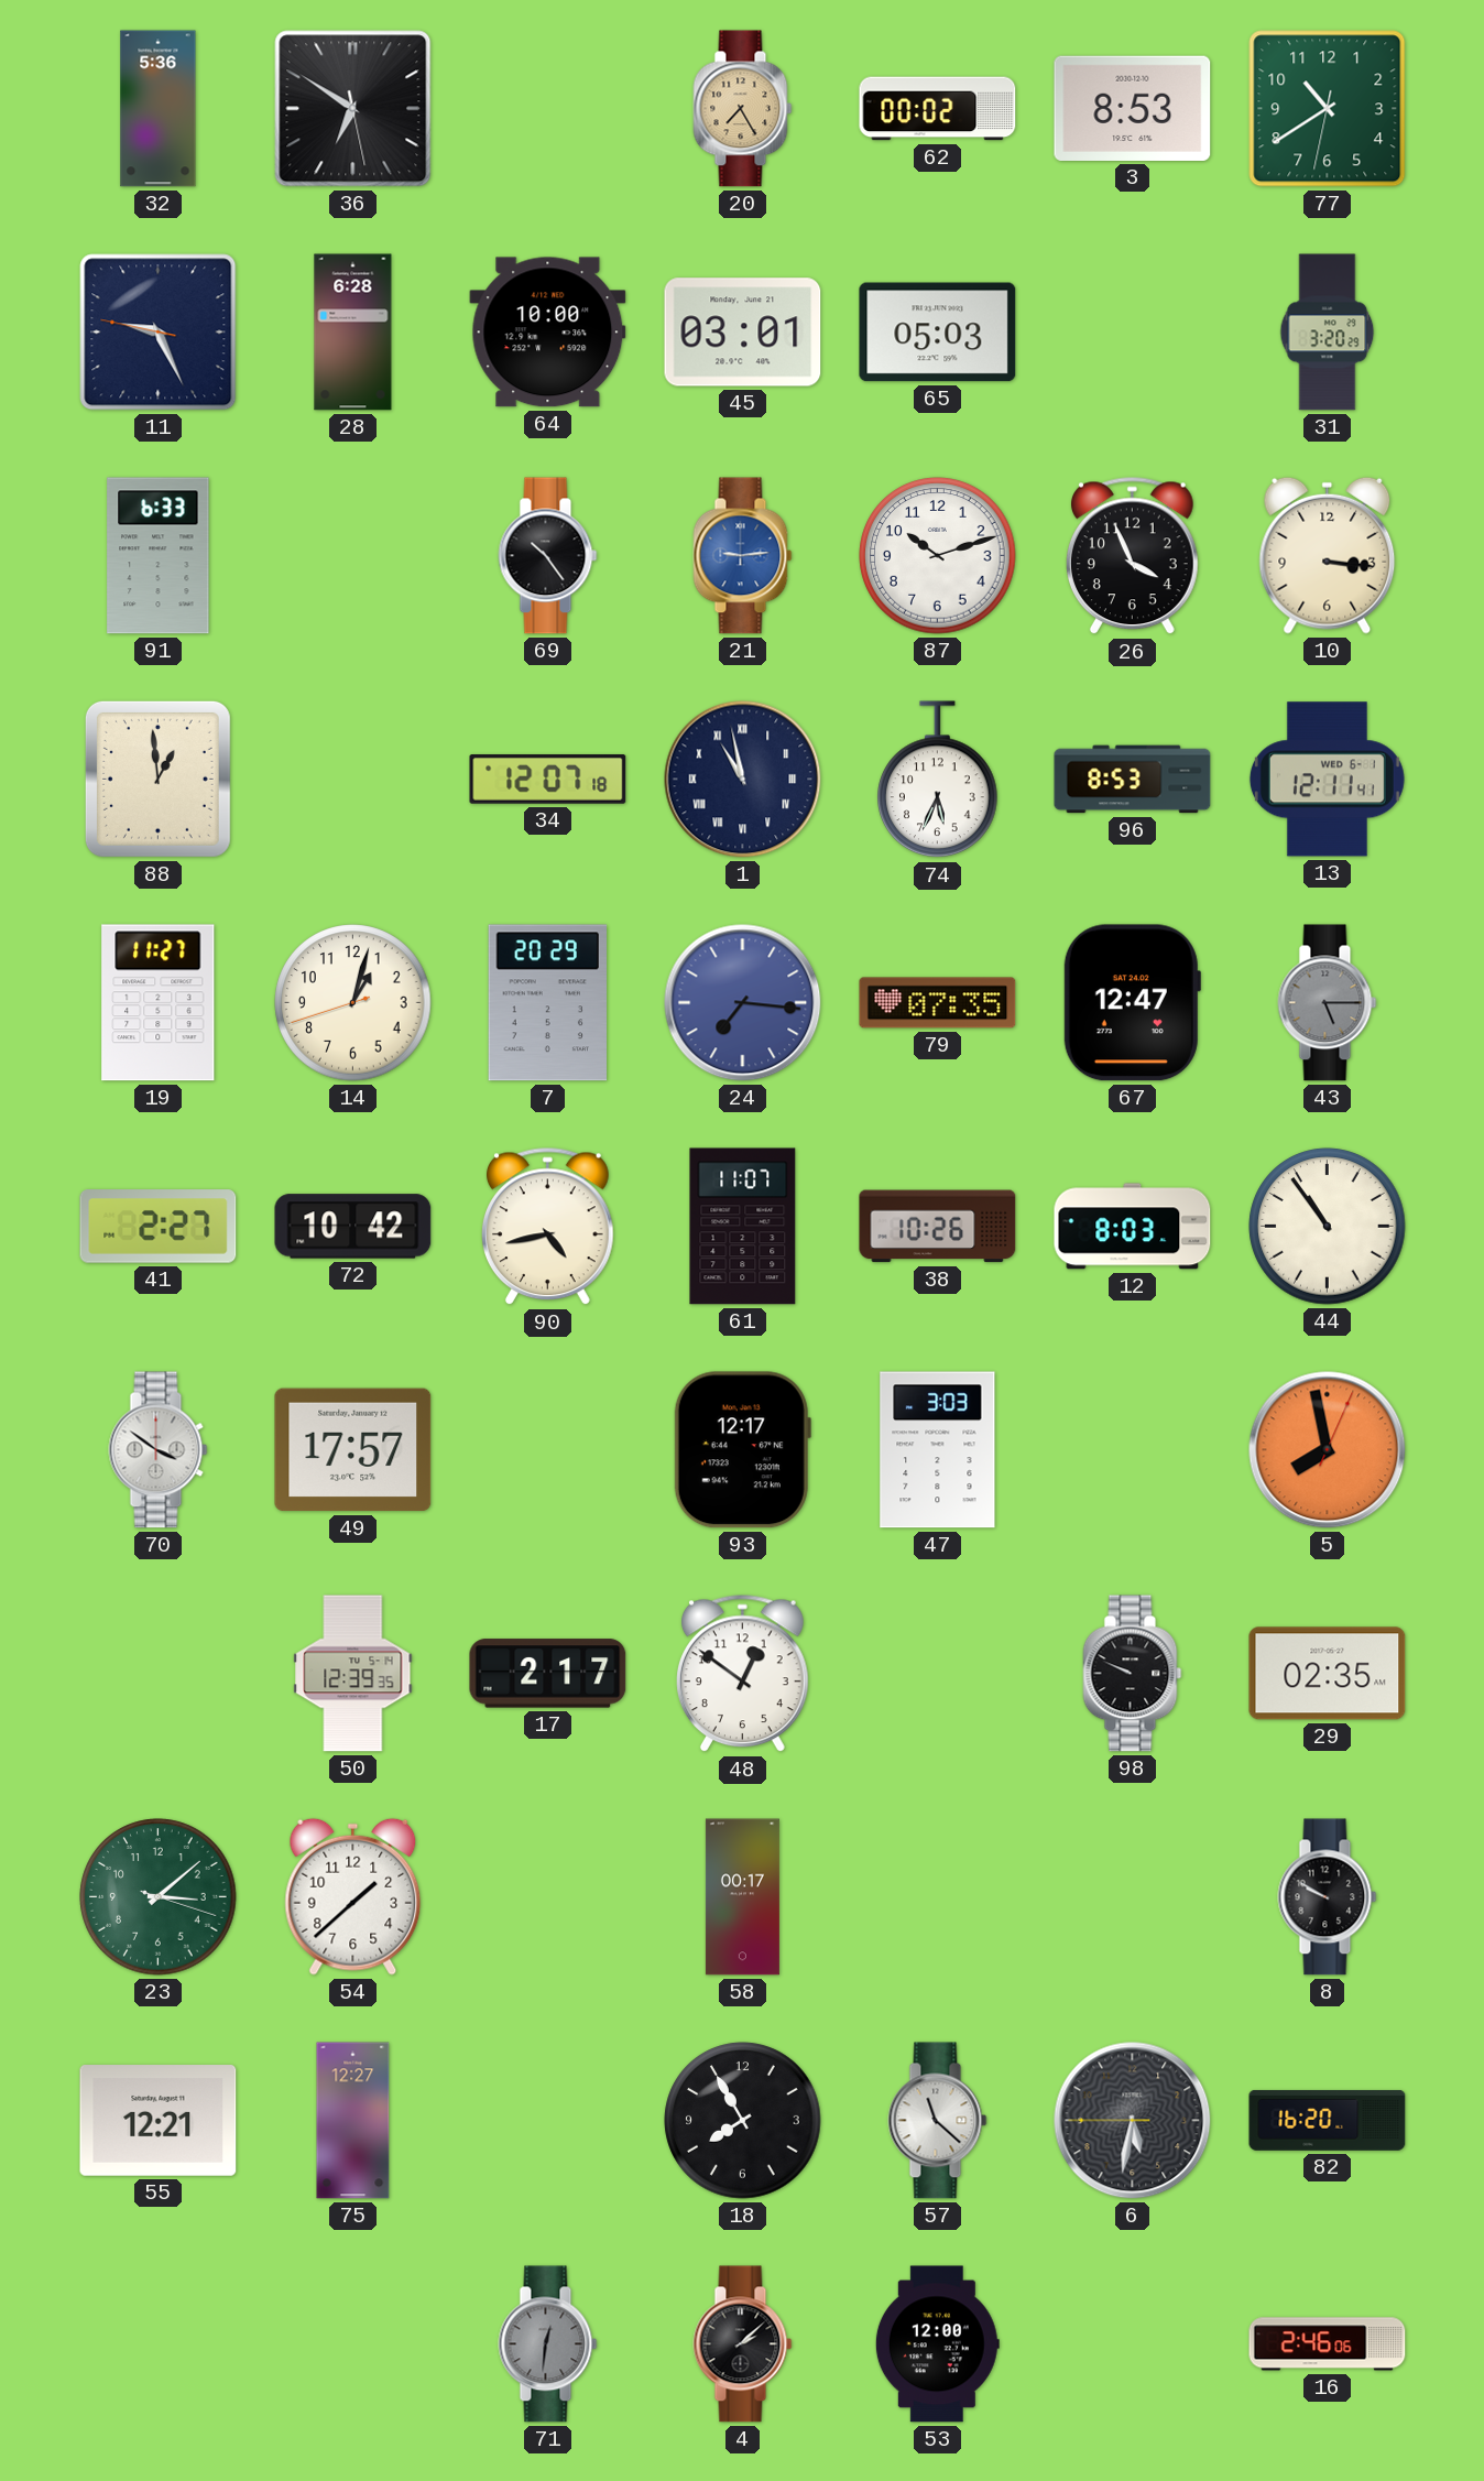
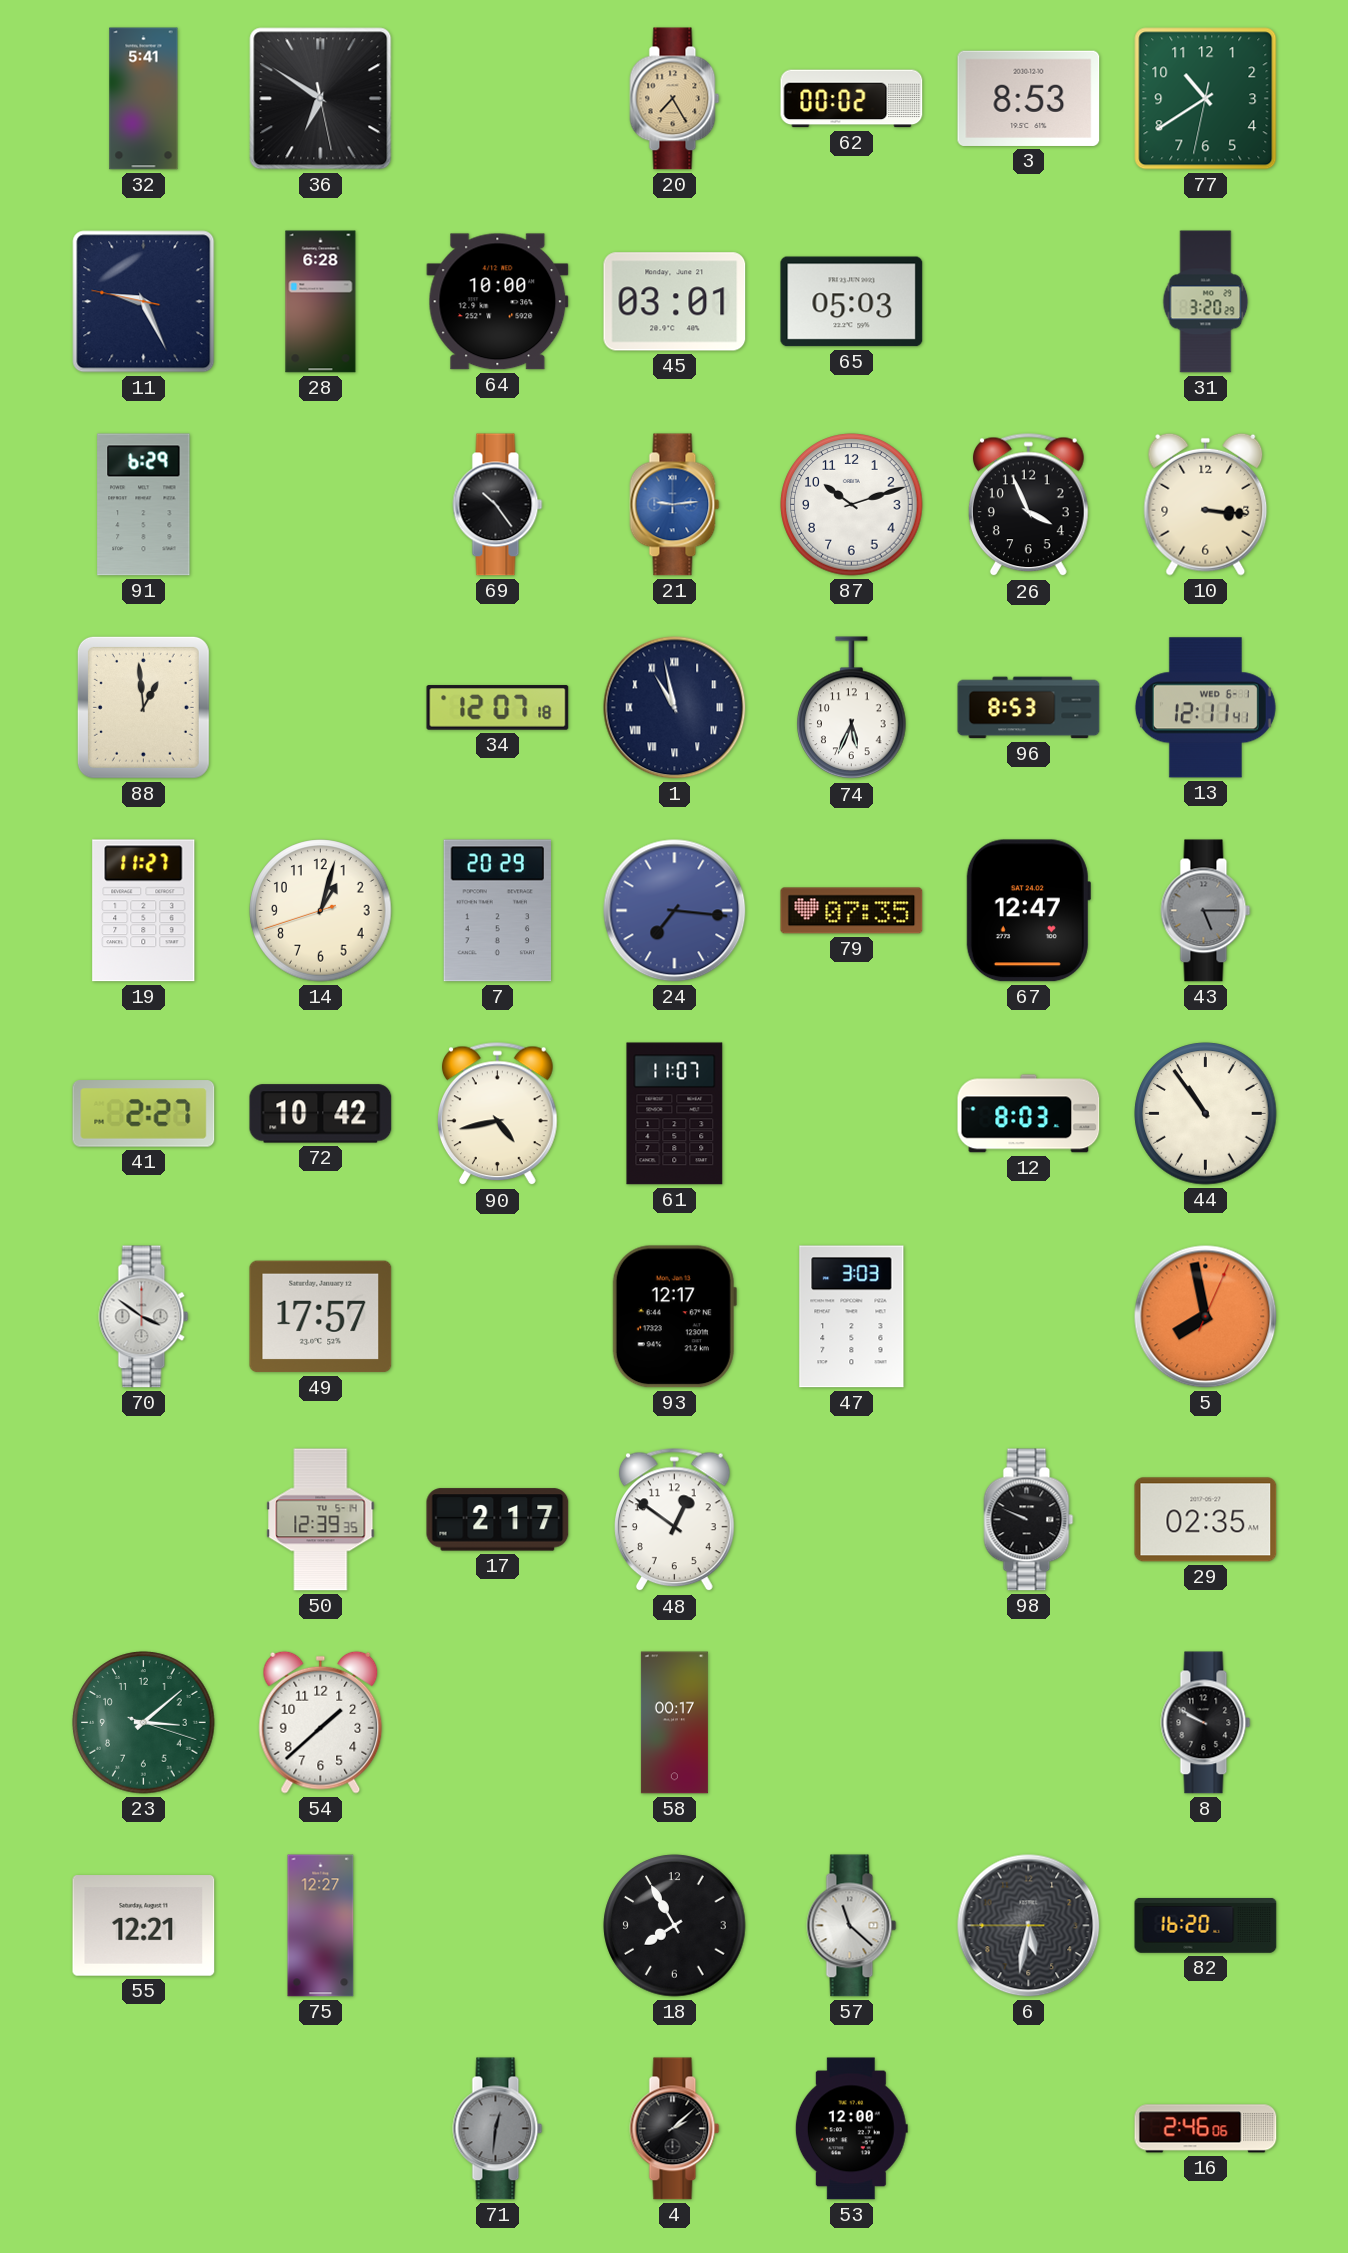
32: 5:36 -> 5:41 (144, 99)
91: 6:33 -> 6:29 (144, 505)
38: 10:26 -> none (938, 1227)
